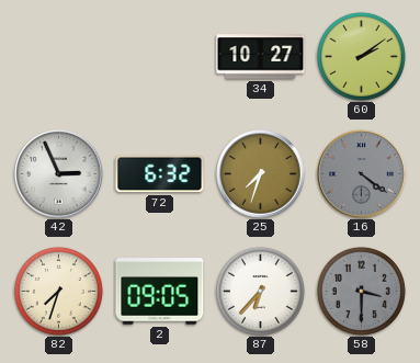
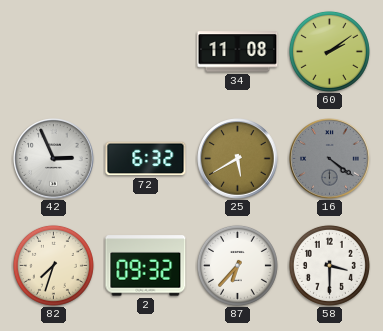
34: 10:27 -> 11:08 (238, 52)
25: 7:33 -> 5:40 (238, 159)
2: 09:05 -> 09:32 (146, 266)
58 dial: grey -> white (329, 265)
